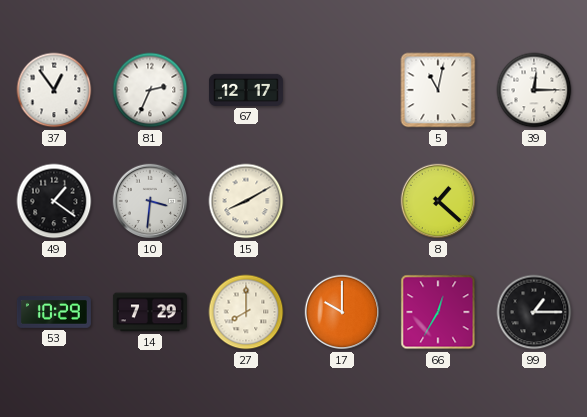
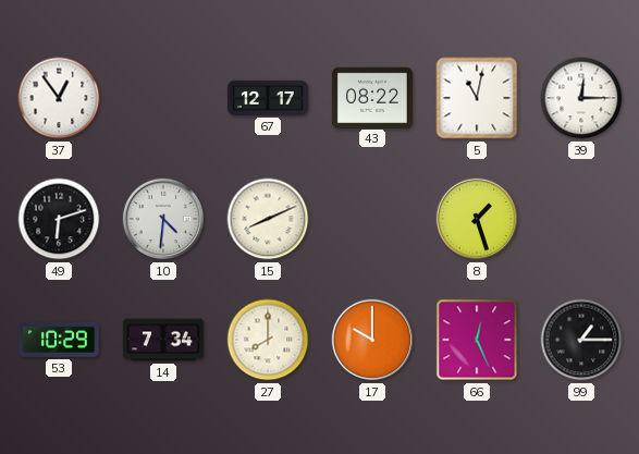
81: 2:34 -> none (150, 90)
43: none -> 08:22 (372, 97)
49: 1:21 -> 6:12 (59, 219)
10: 3:31 -> 4:31 (163, 219)
15: 8:10 -> 8:11 (268, 219)
8: 1:22 -> 1:27 (477, 219)
14: 7:29 -> 7:34 (163, 340)
66: 12:35 -> 12:26 (477, 340)
